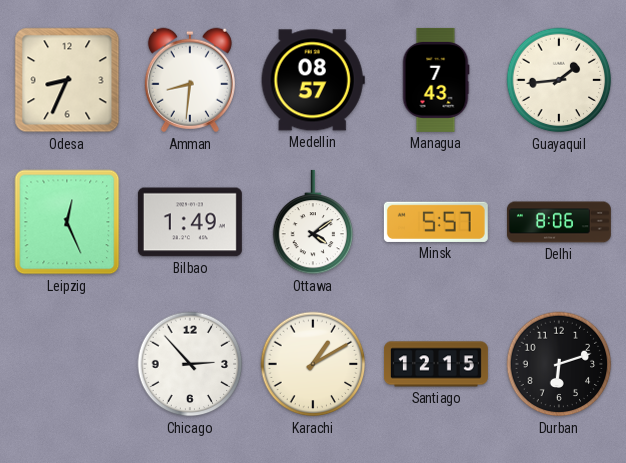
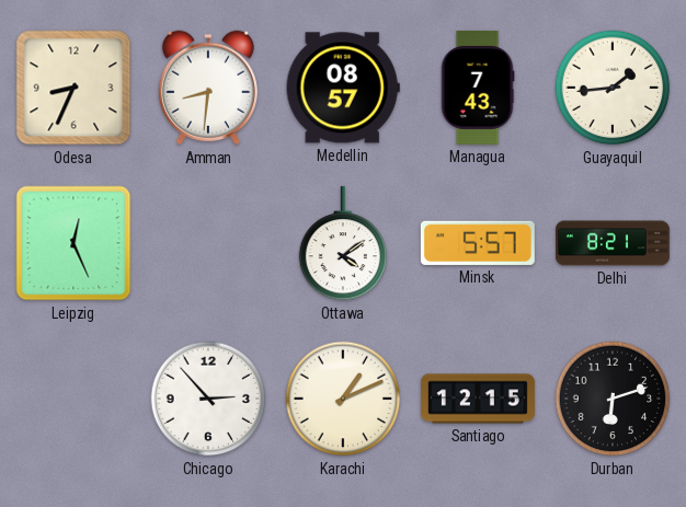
Bilbao: 1:49 -> none (190, 222)
Delhi: 8:06 -> 8:21 (613, 243)
Karachi: 1:10 -> 1:11 (343, 399)
